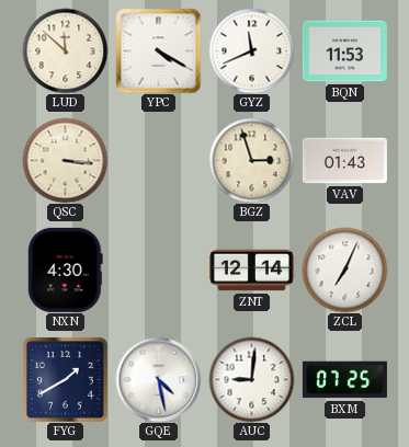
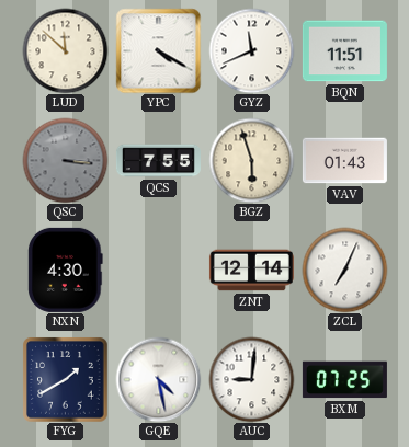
BQN: 11:53 -> 11:51 (344, 51)
QSC dial: cream -> grey (65, 160)
QCS: none -> 7:55 (158, 161)
BGZ: 2:57 -> 5:57 (251, 160)
